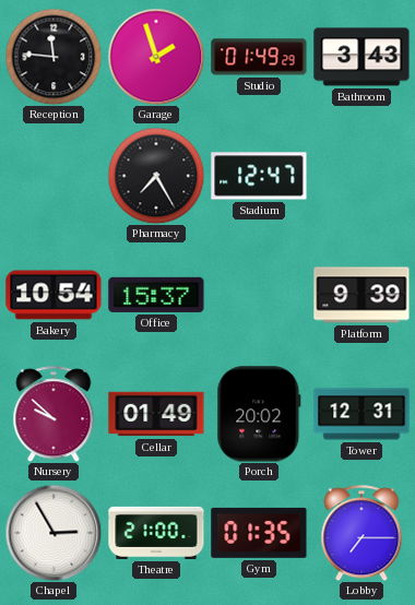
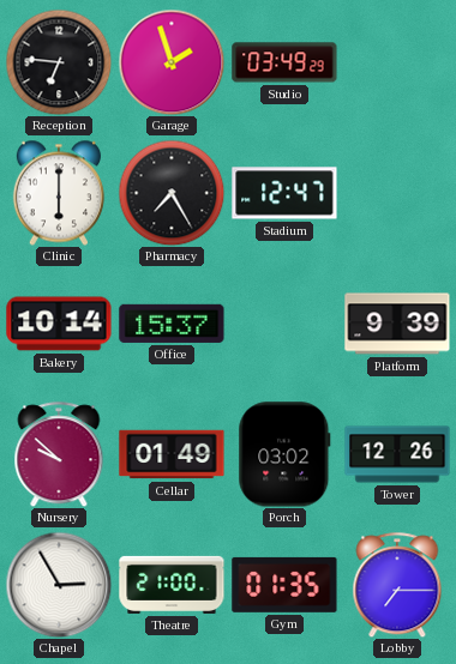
Reception: 11:46 -> 6:46 (59, 62)
Studio: 01:49 -> 03:49 (284, 62)
Bathroom: 3:43 -> none (361, 57)
Clinic: none -> 6:00 (59, 193)
Bakery: 10:54 -> 10:14 (59, 324)
Porch: 20:02 -> 03:02 (284, 454)
Tower: 12:31 -> 12:26 (397, 454)
